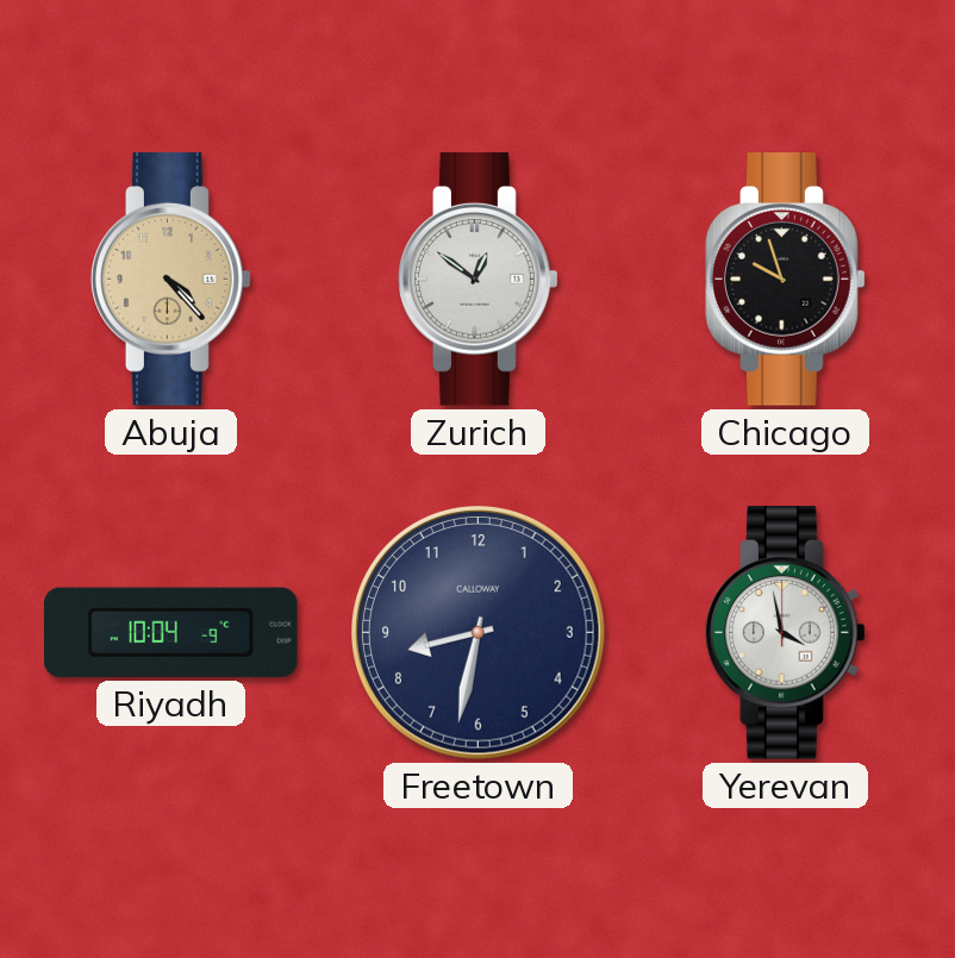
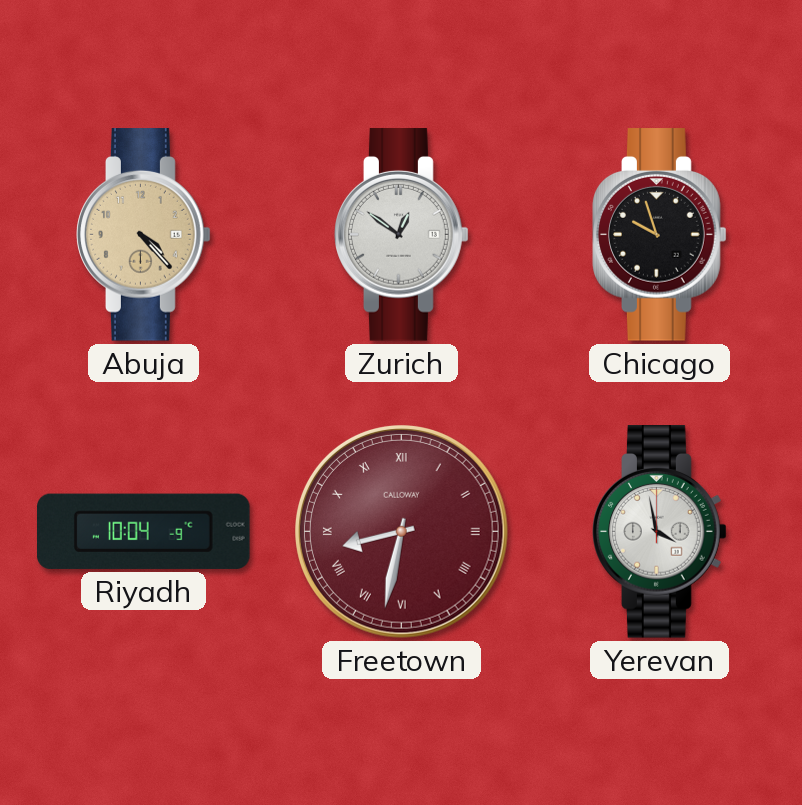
Freetown dial: navy -> burgundy (402, 532)
Freetown numerals: Arabic -> Roman (402, 532)
